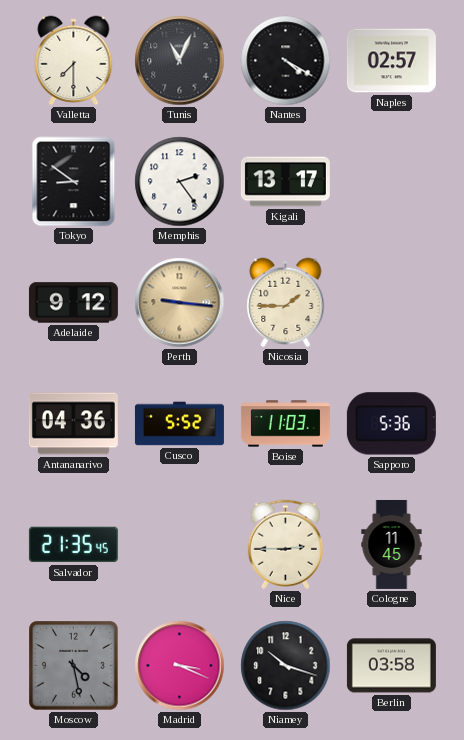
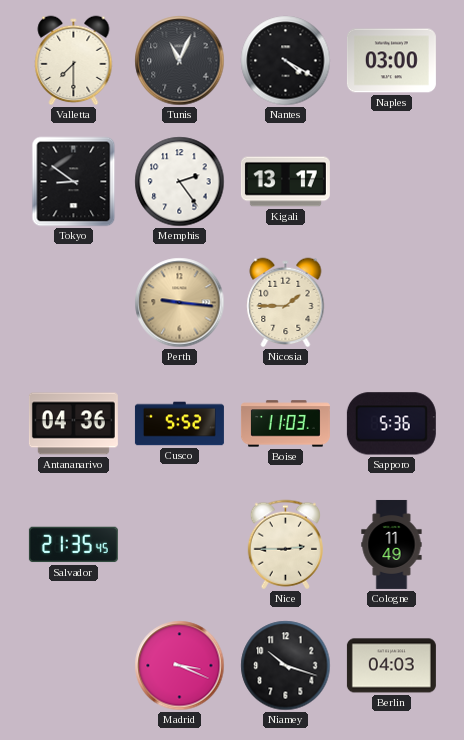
Naples: 02:57 -> 03:00 (391, 61)
Adelaide: 9:12 -> none (73, 303)
Cologne: 11:45 -> 11:49 (392, 544)
Moscow: 4:28 -> none (74, 666)
Berlin: 03:58 -> 04:03 (391, 666)
